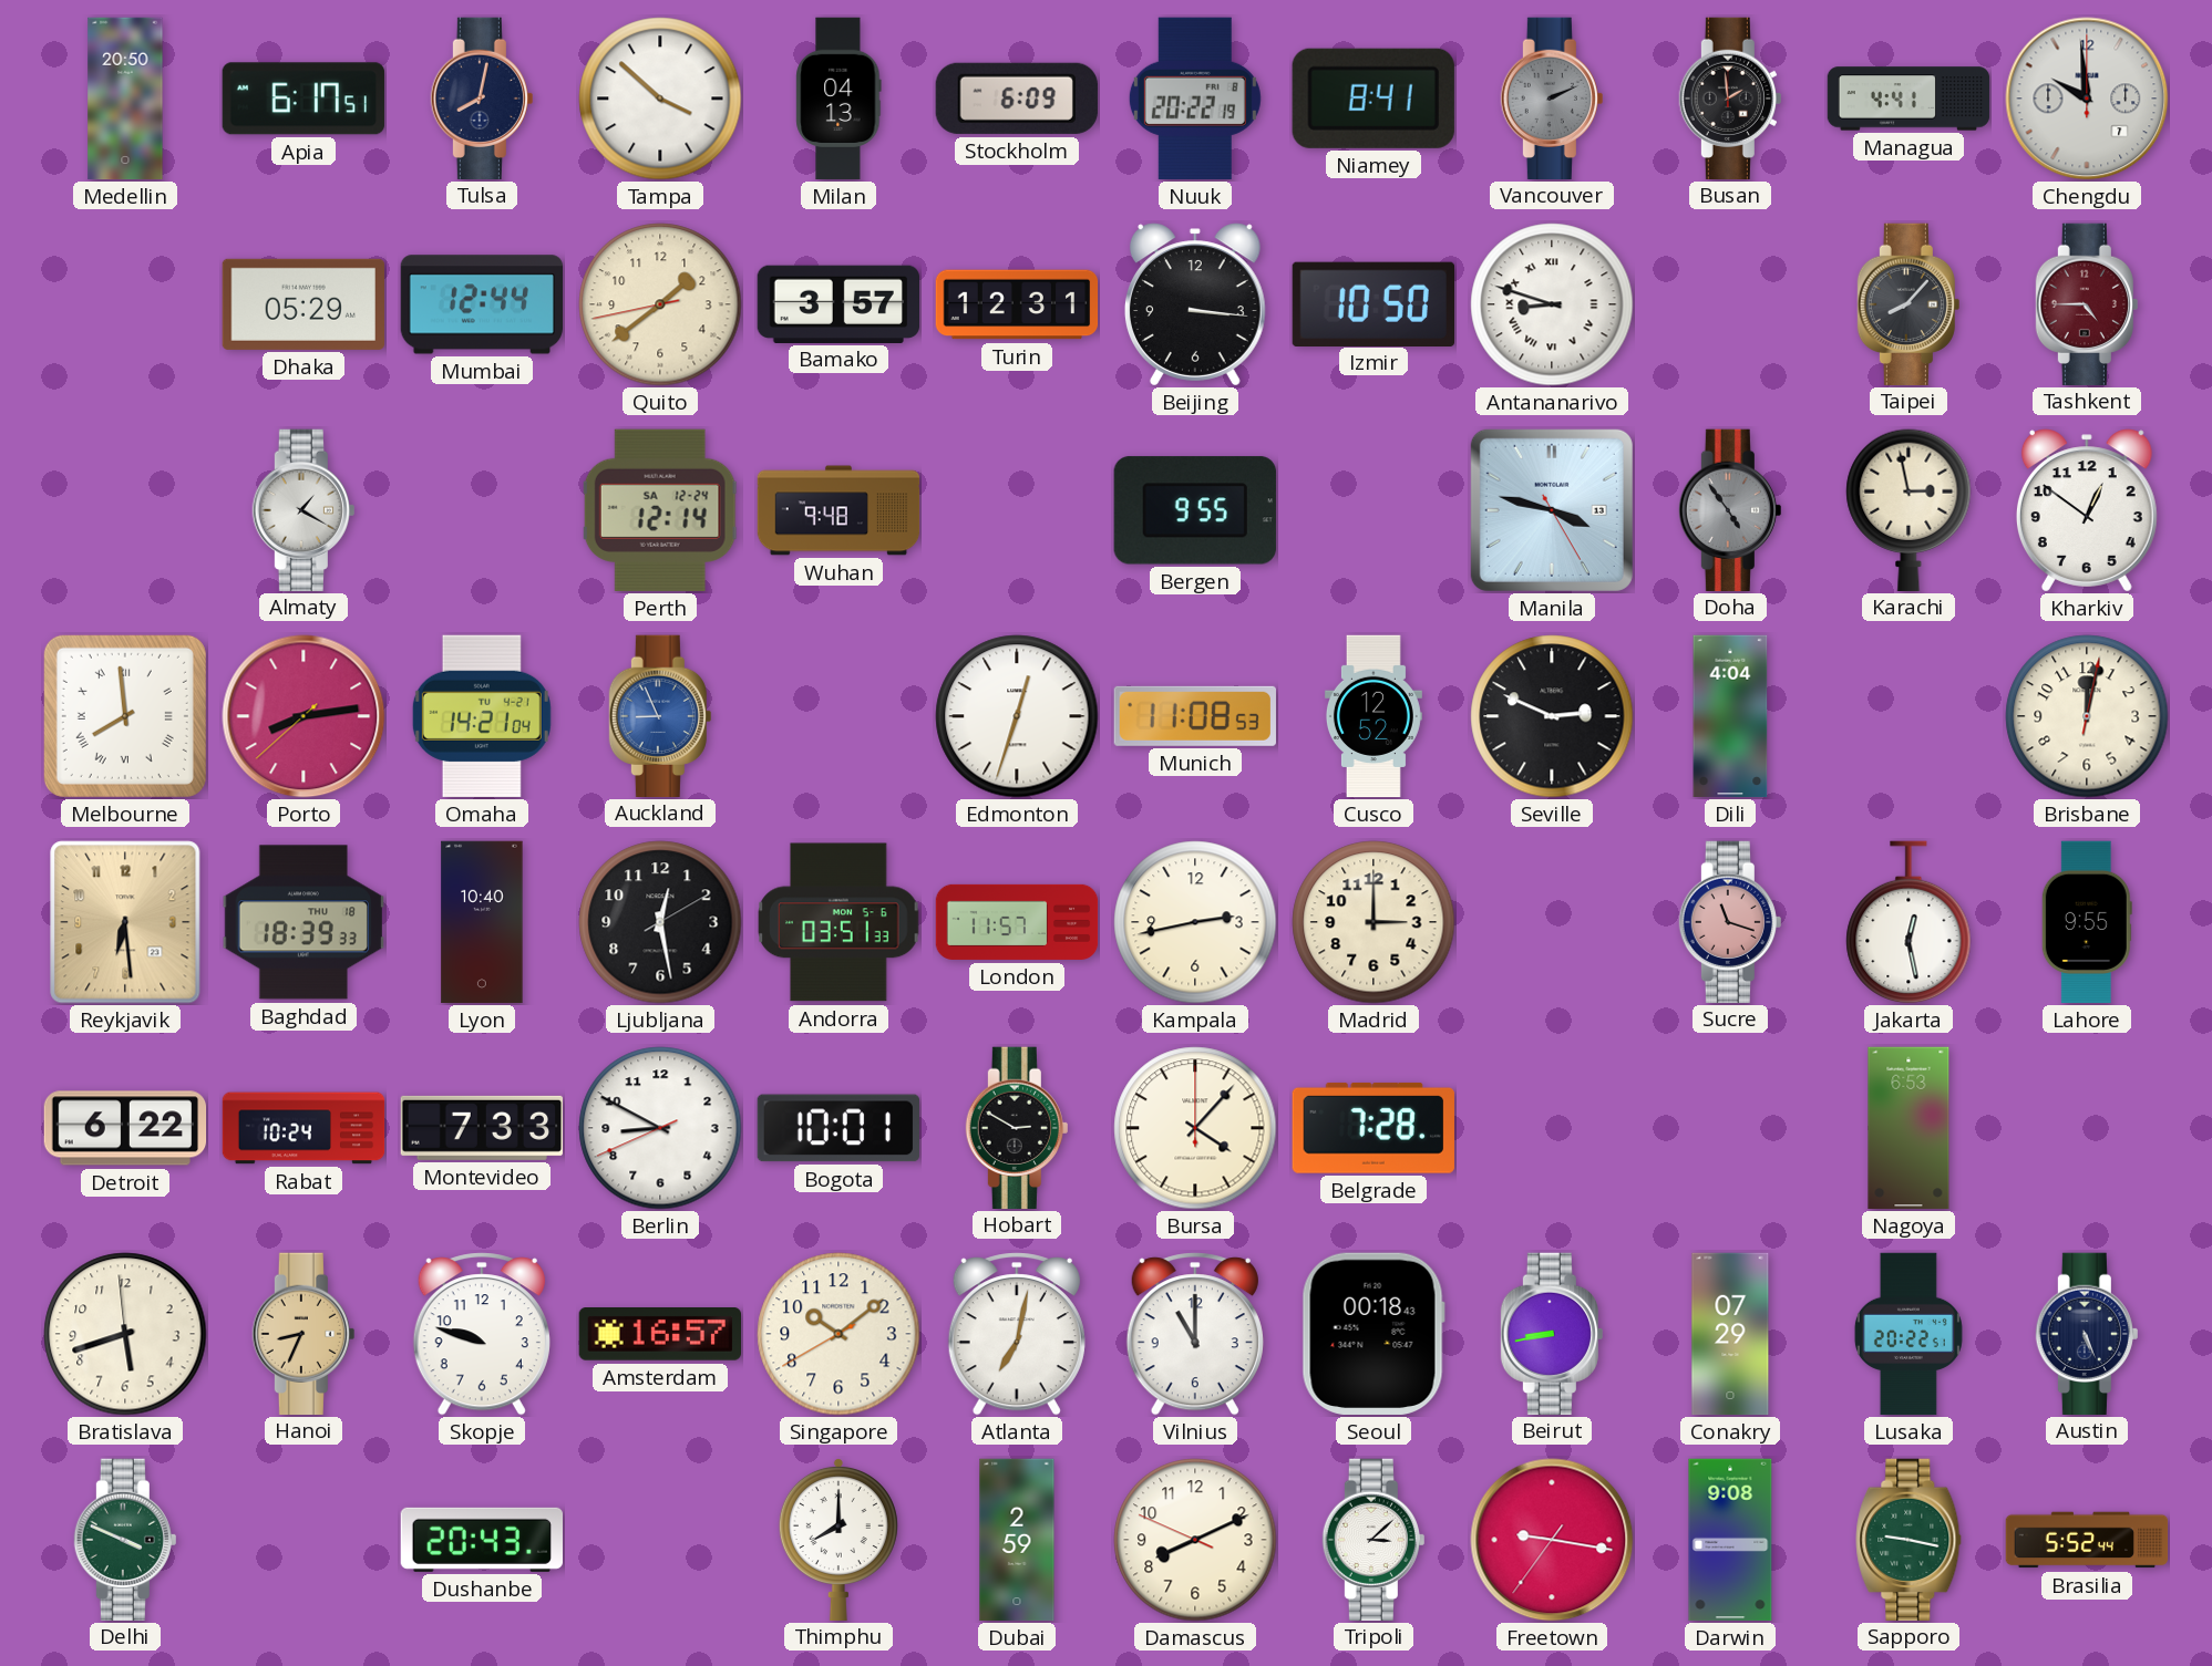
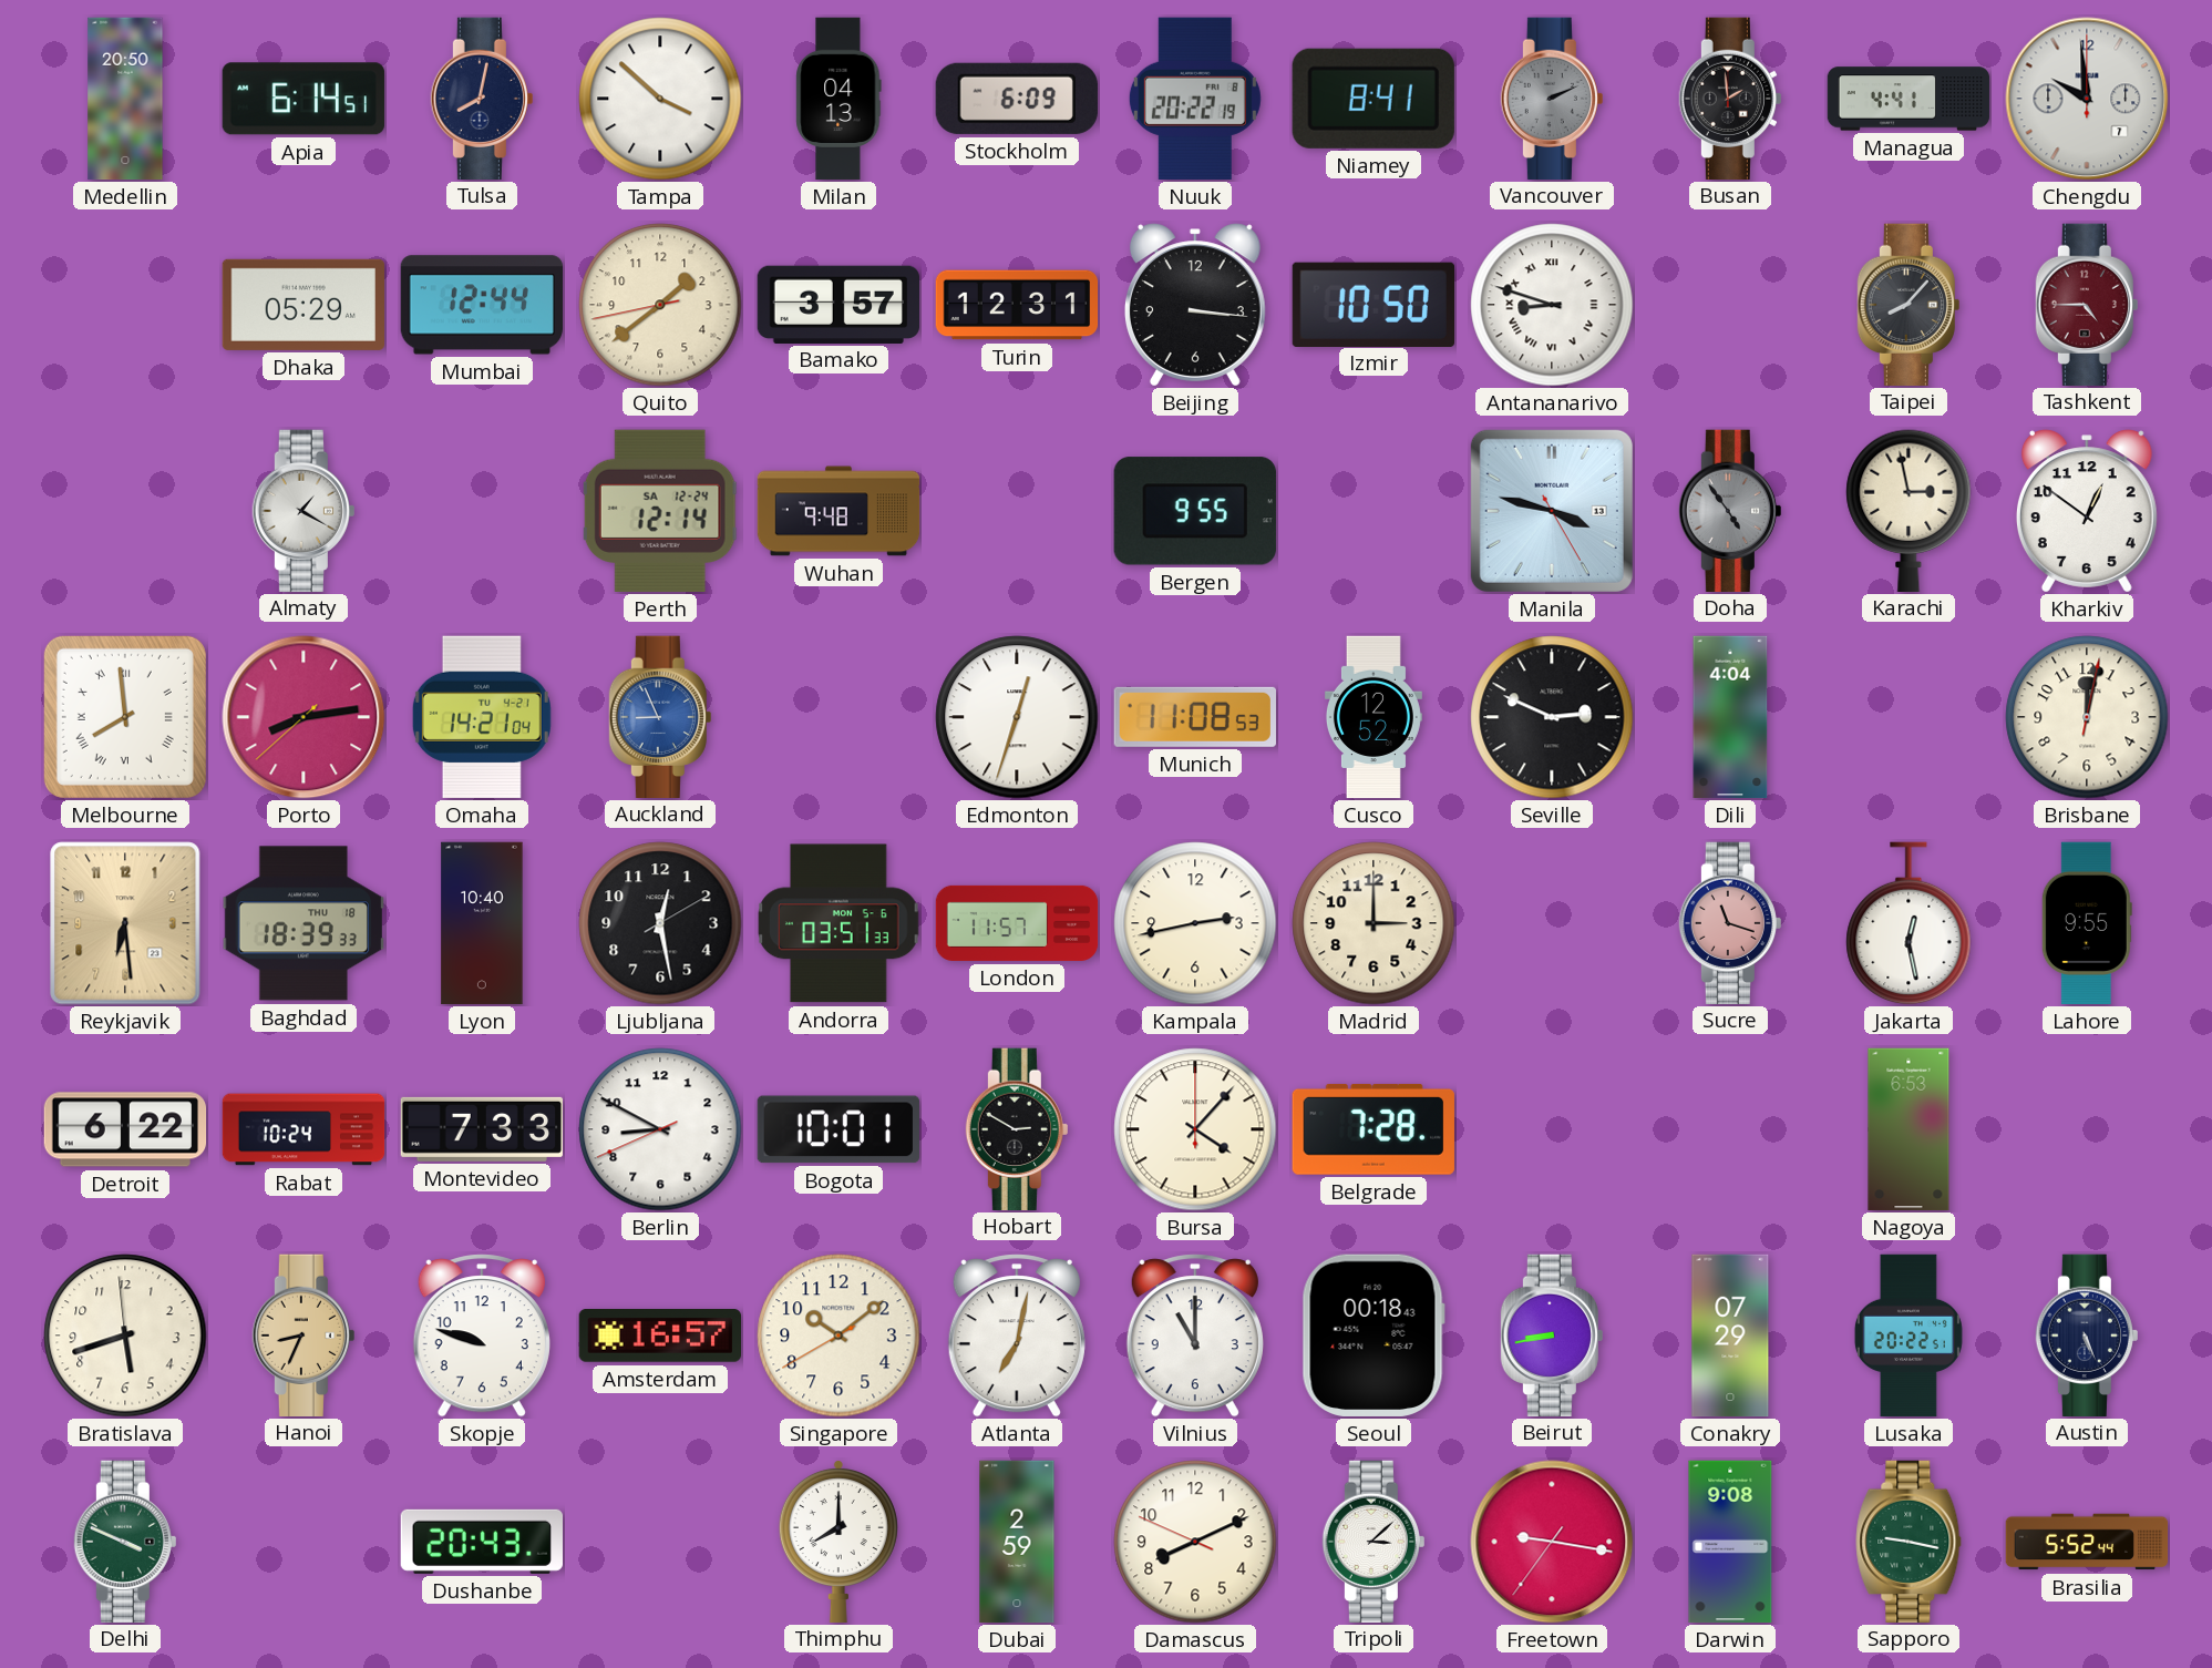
Apia: 6:17 -> 6:14 (303, 99)
